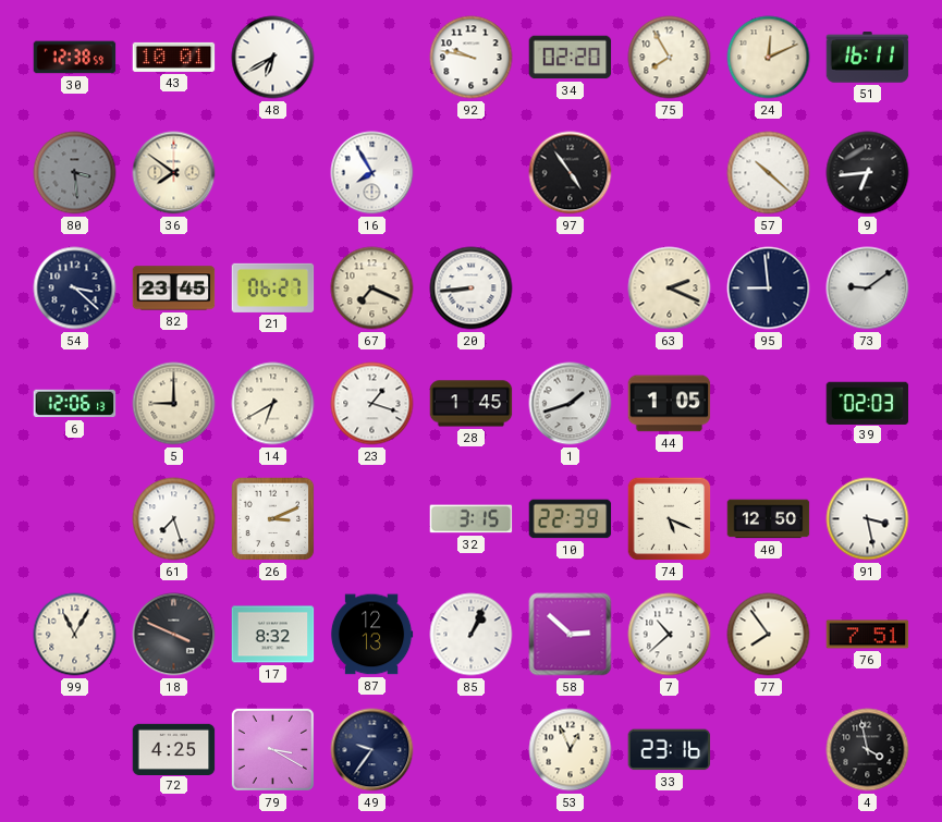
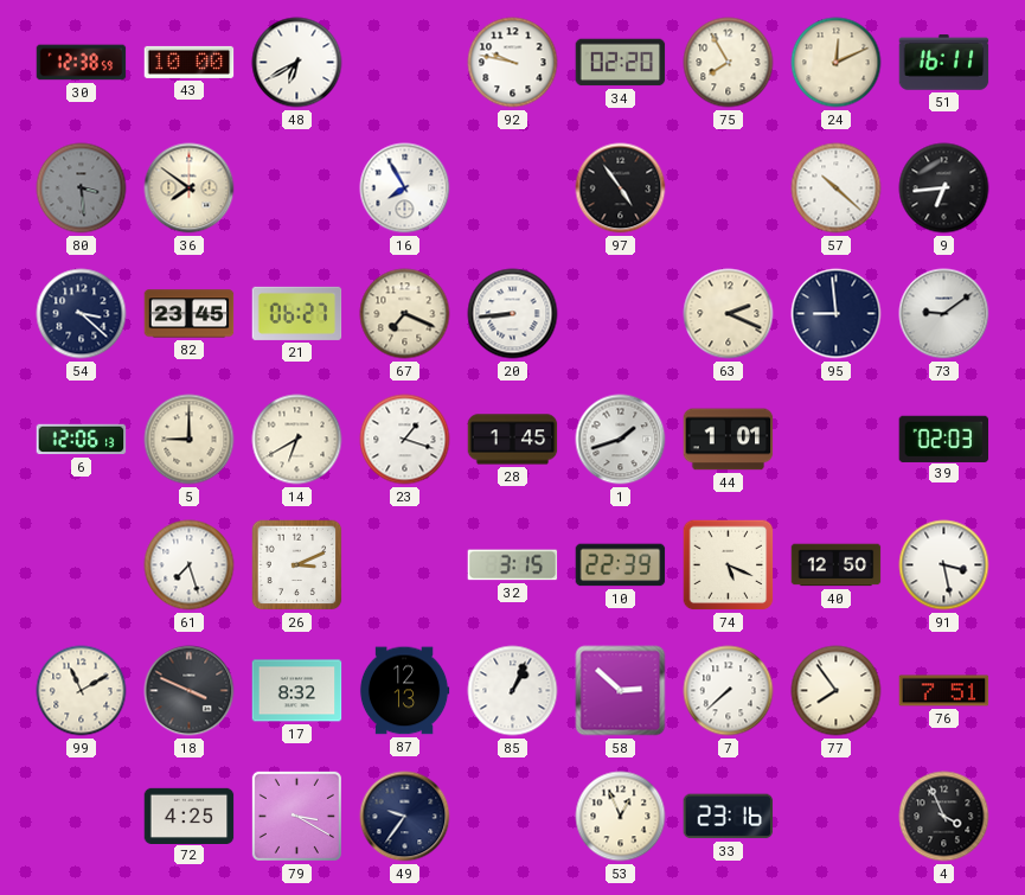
43: 10:01 -> 10:00 (190, 62)
44: 1:05 -> 1:01 (729, 440)
99: 11:05 -> 11:10 (82, 691)
7: 10:38 -> 7:38 (729, 691)
4: 3:58 -> 3:56 (944, 817)
